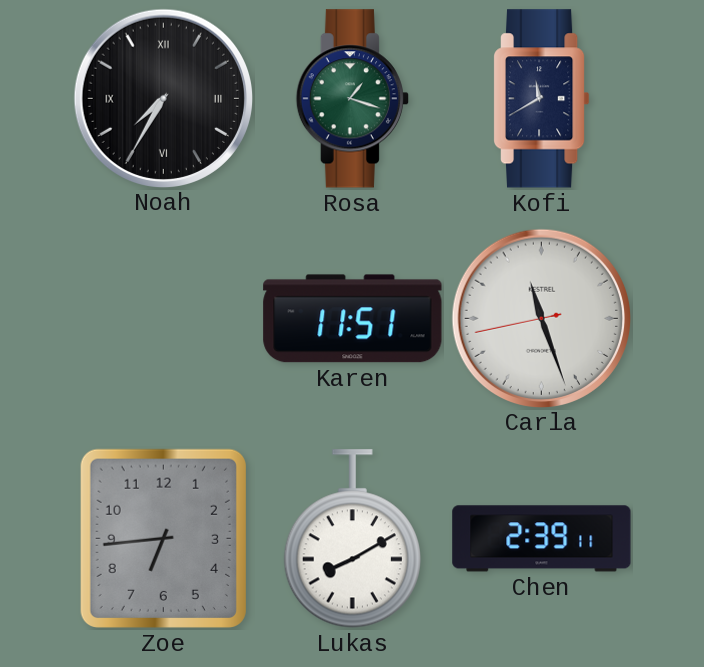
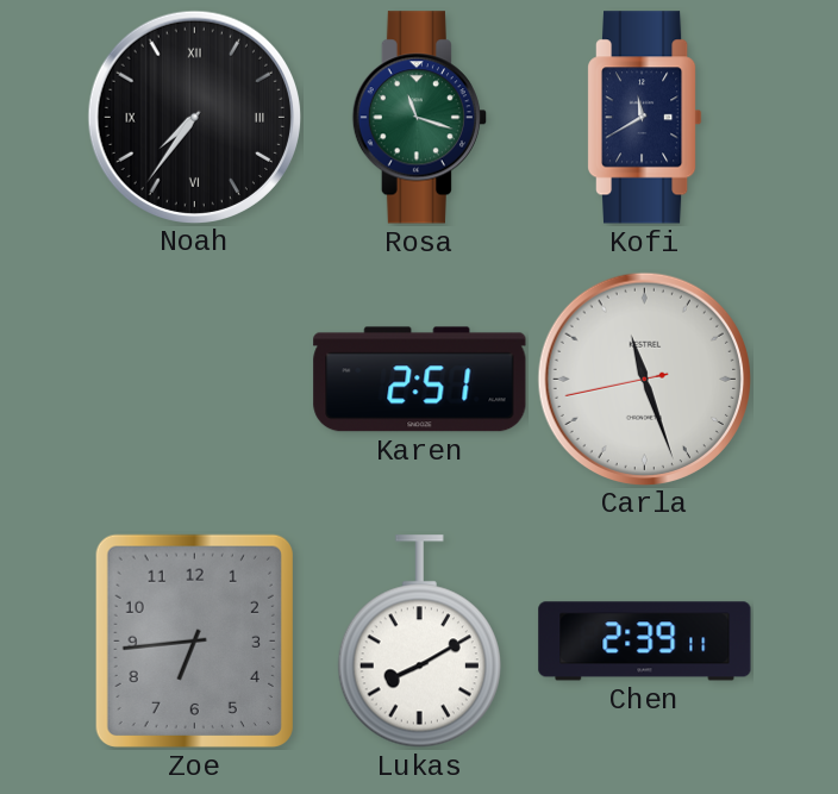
Noah: 7:35 -> 7:36 (194, 117)
Rosa: 1:18 -> 11:18 (419, 118)
Karen: 11:51 -> 2:51 (420, 380)
